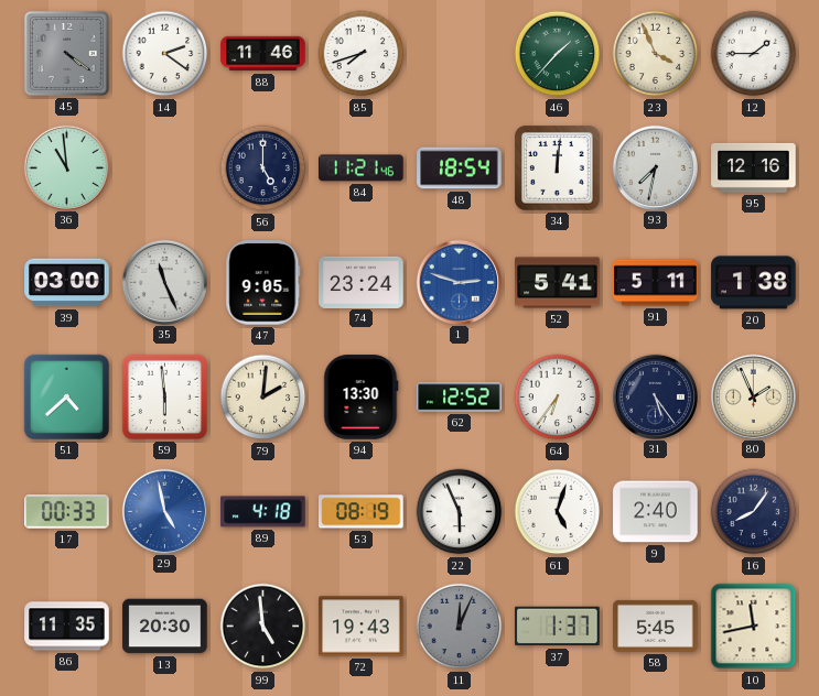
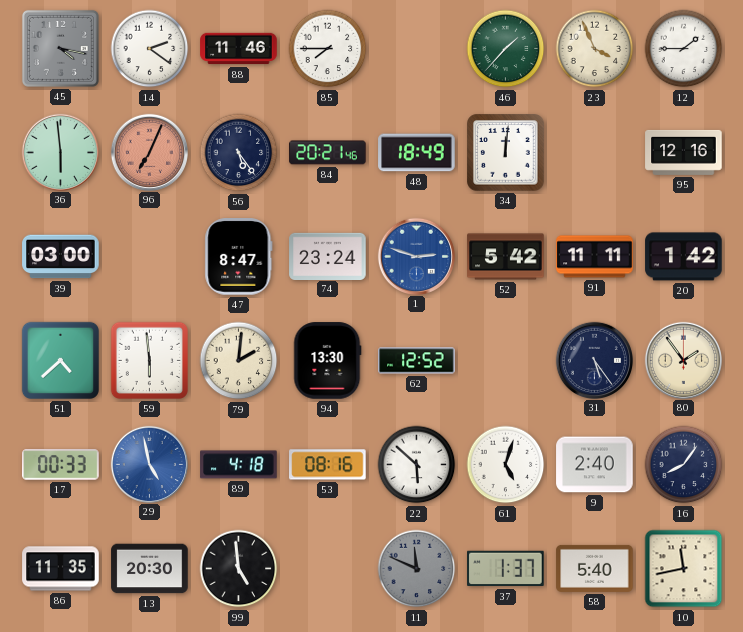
45: 4:21 -> 4:17 (60, 48)
85: 7:42 -> 7:45 (328, 49)
36: 10:59 -> 5:59 (60, 152)
96: none -> 7:04 (149, 152)
56: 5:00 -> 5:24 (239, 153)
84: 11:21 -> 20:21 (328, 153)
48: 18:54 -> 18:49 (417, 153)
93: 7:32 -> none (655, 167)
35: 11:26 -> none (164, 282)
47: 9:05 -> 8:47 (239, 257)
52: 5:41 -> 5:42 (506, 257)
91: 5:11 -> 11:11 (595, 257)
20: 1:38 -> 1:42 (684, 257)
64: 6:36 -> none (558, 398)
80: 1:56 -> 1:54 (683, 360)
53: 08:19 -> 08:16 (328, 465)
22: 5:56 -> 5:52 (417, 465)
72: 19:43 -> none (362, 627)
11: 12:04 -> 11:49 (417, 569)
58: 5:45 -> 5:40 (595, 568)
